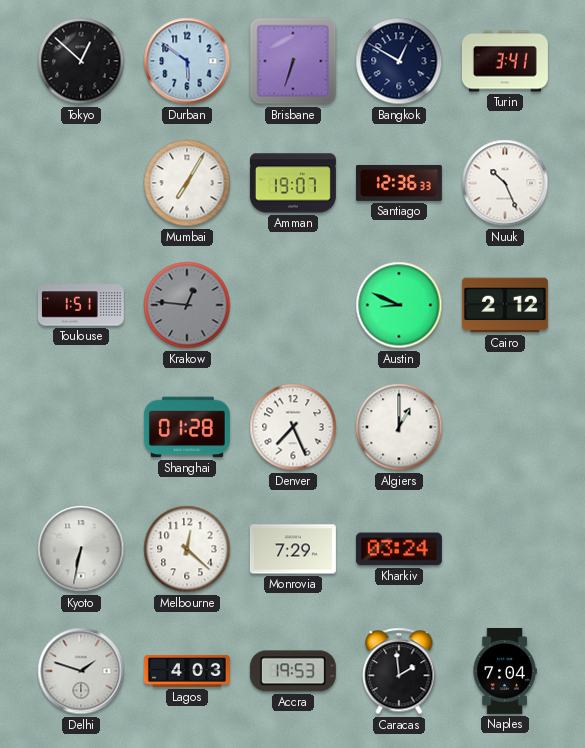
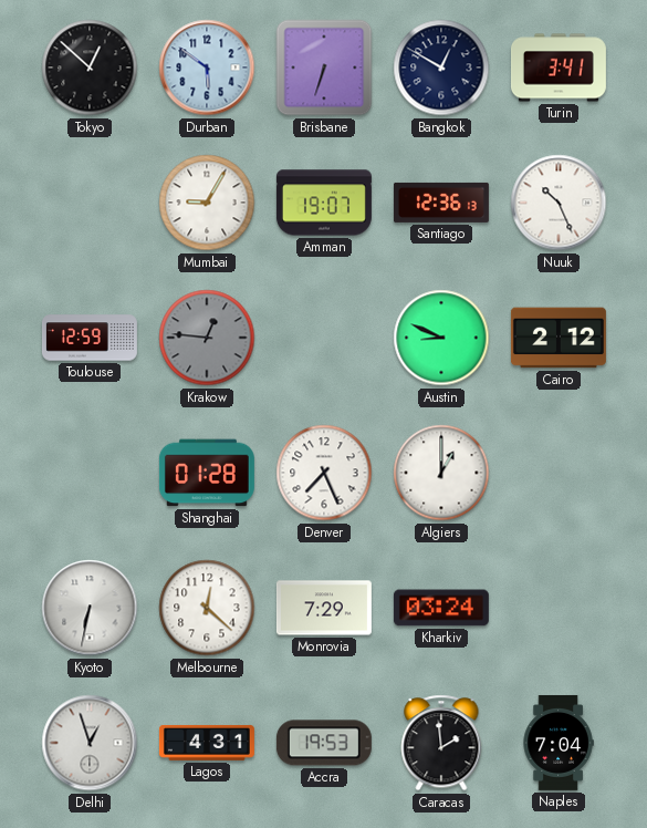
Mumbai: 7:05 -> 9:05 (207, 203)
Santiago: 12:36:33 -> 12:36:13 (441, 203)
Toulouse: 1:51 -> 12:59 (90, 338)
Delhi: 1:48 -> 12:57 (90, 743)
Lagos: 4:03 -> 4:31 (207, 743)
